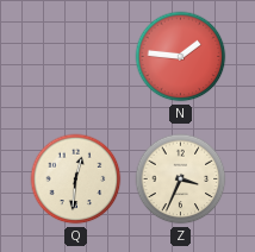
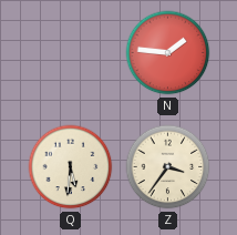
Q: 12:31 -> 5:31 (71, 167)
Z: 3:34 -> 3:36 (168, 167)
